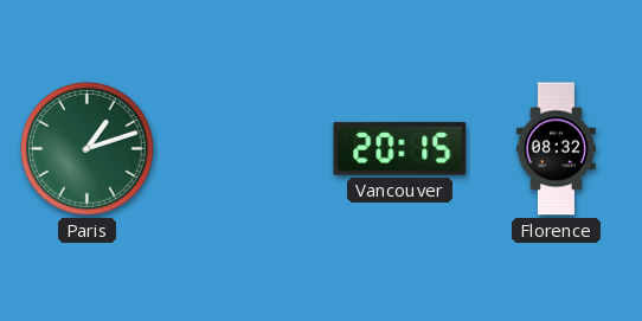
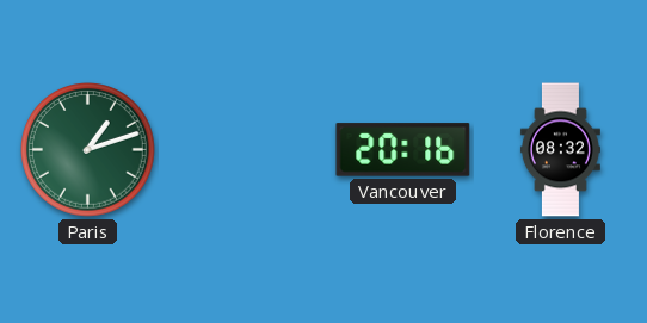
Vancouver: 20:15 -> 20:16 (403, 150)
